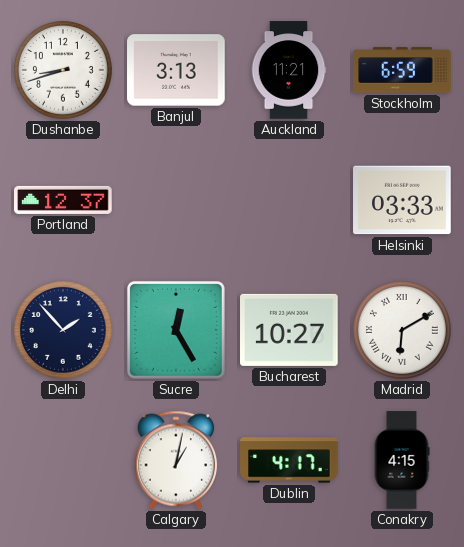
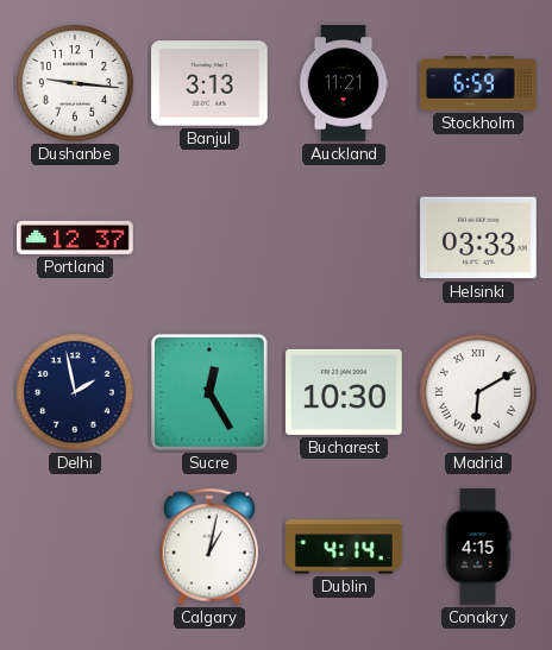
Dushanbe: 8:42 -> 9:16 (76, 84)
Delhi: 1:53 -> 1:58 (76, 393)
Bucharest: 10:27 -> 10:30 (344, 392)
Dublin: 4:17 -> 4:14 (344, 547)
